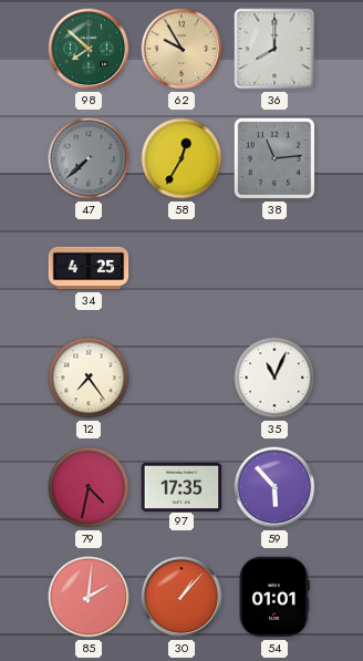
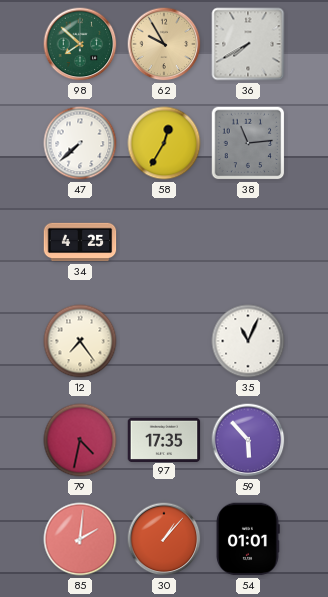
36: 8:00 -> 7:40 (248, 44)
47 dial: grey -> white (80, 143)
